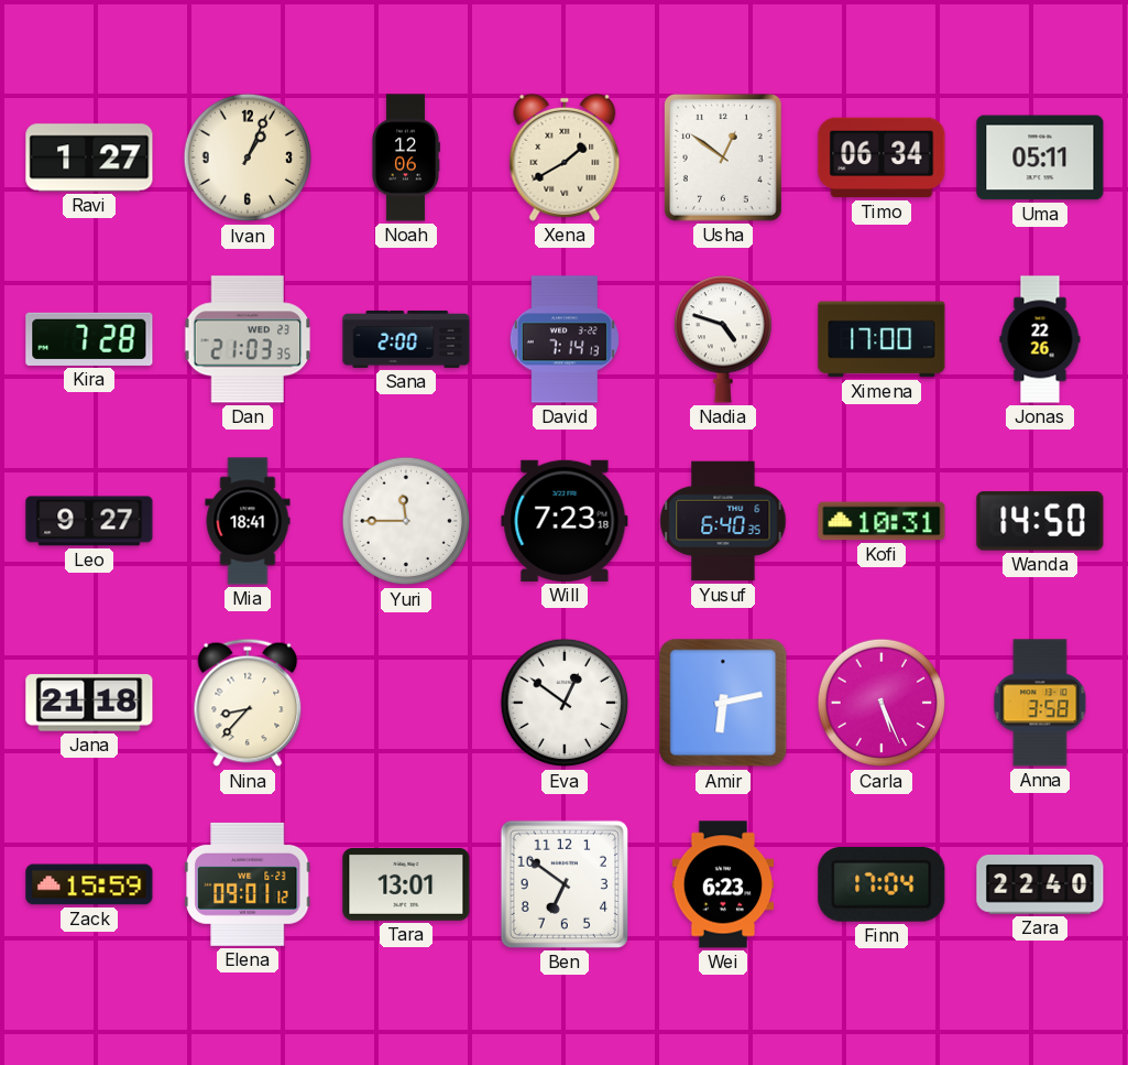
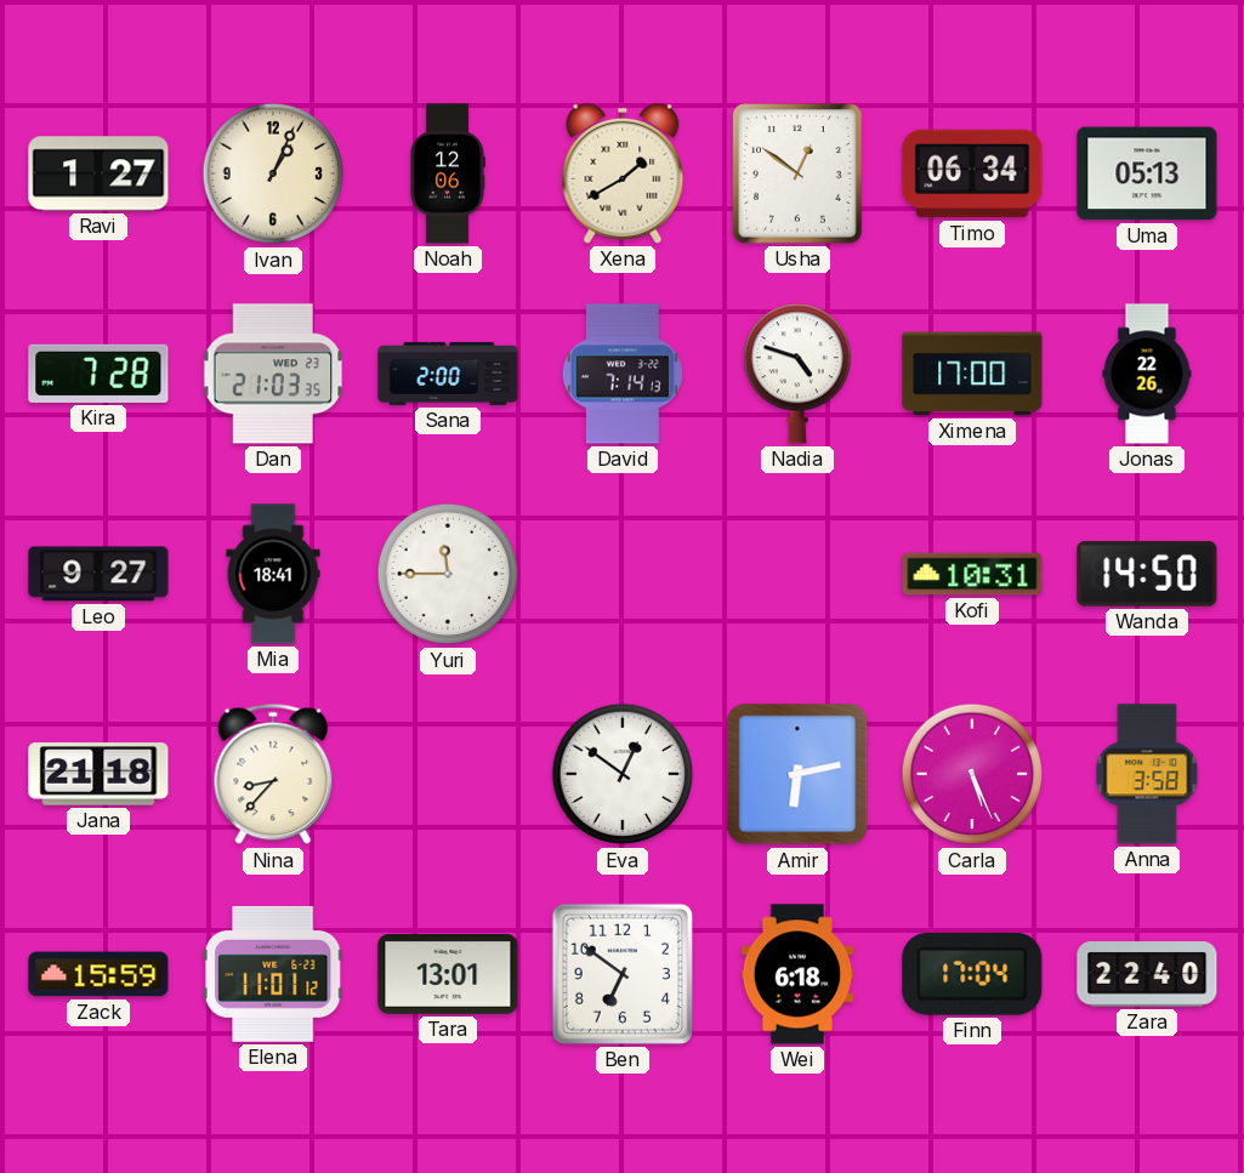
Uma: 05:11 -> 05:13 (1147, 173)
Will: 7:23 -> none (565, 521)
Yusuf: 6:40 -> none (723, 521)
Elena: 09:01 -> 11:01 (273, 974)
Wei: 6:23 -> 6:18 (797, 974)
